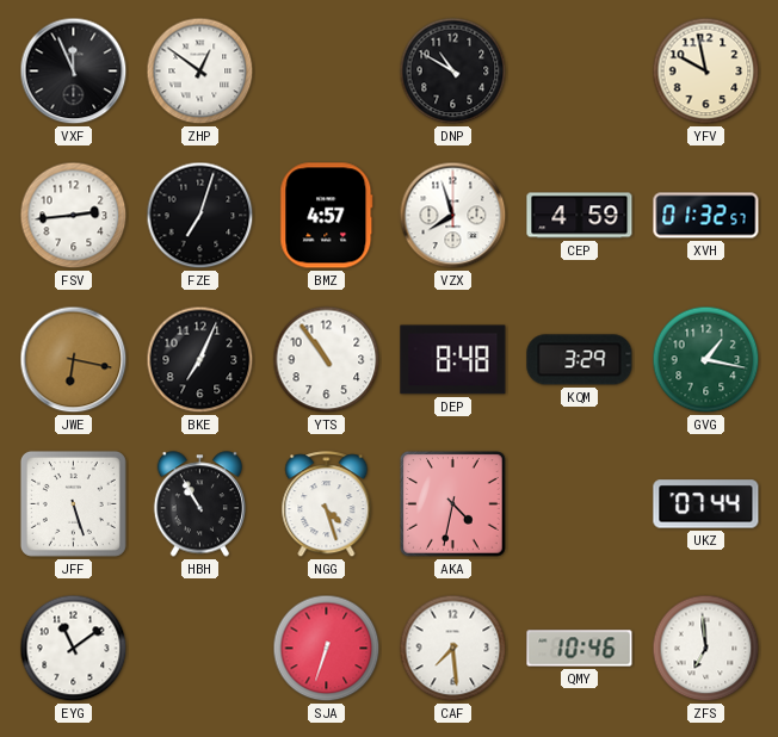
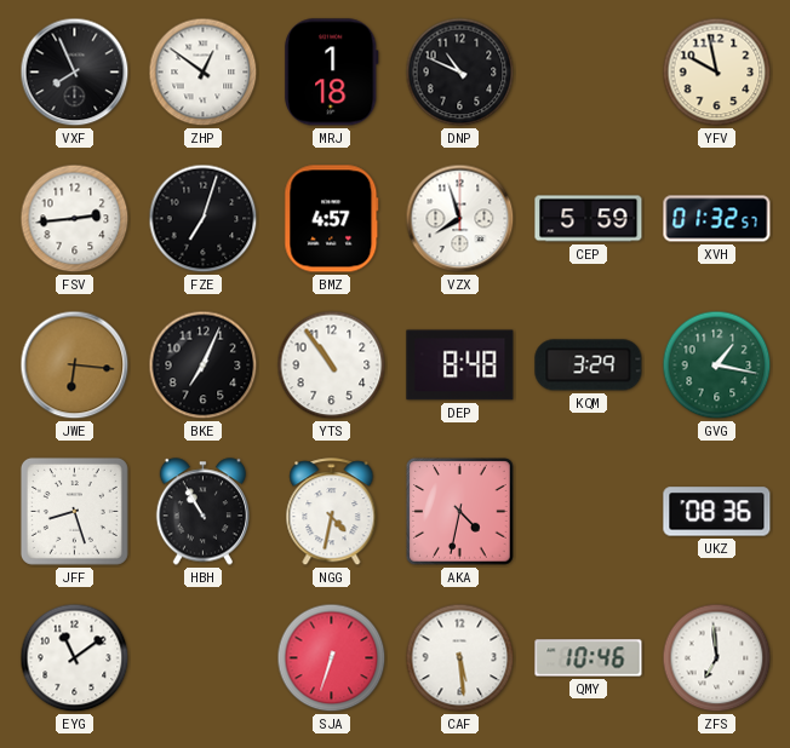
VXF: 11:56 -> 7:56 (75, 73)
MRJ: none -> 1:18 (332, 73)
DNP: 10:50 -> 10:49 (460, 73)
CEP: 4:59 -> 5:59 (589, 219)
JWE: 6:17 -> 6:16 (75, 366)
JFF: 5:27 -> 8:27 (74, 511)
NGG: 4:27 -> 4:32 (332, 512)
UKZ: 07:44 -> 08:36 (717, 512)
CAF: 7:29 -> 5:29 (460, 658)
